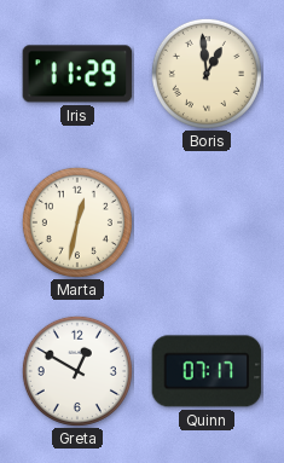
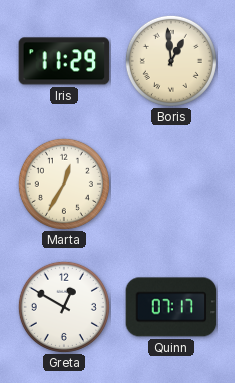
Marta: 12:32 -> 12:35 (64, 184)
